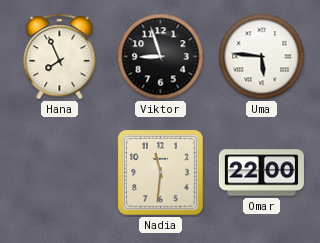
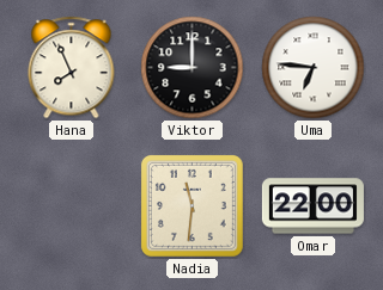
Viktor: 8:57 -> 9:00 (193, 68)
Uma: 5:46 -> 6:46 (314, 68)
